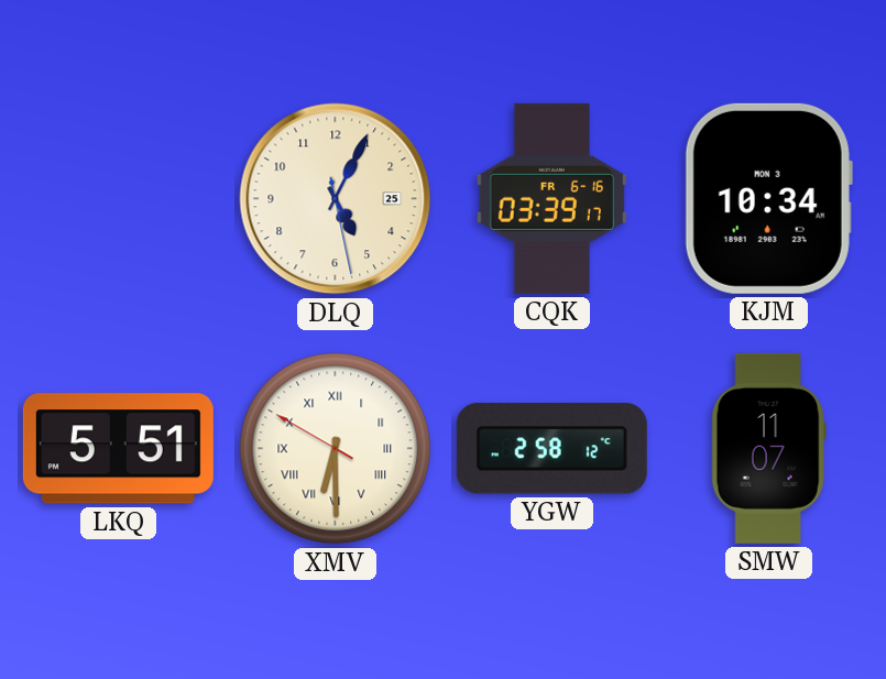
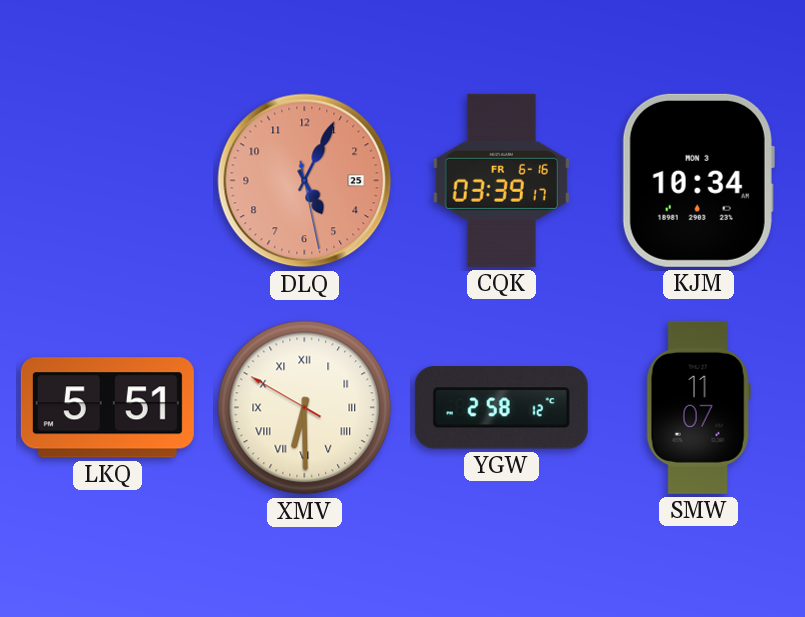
DLQ dial: cream -> salmon (305, 181)
